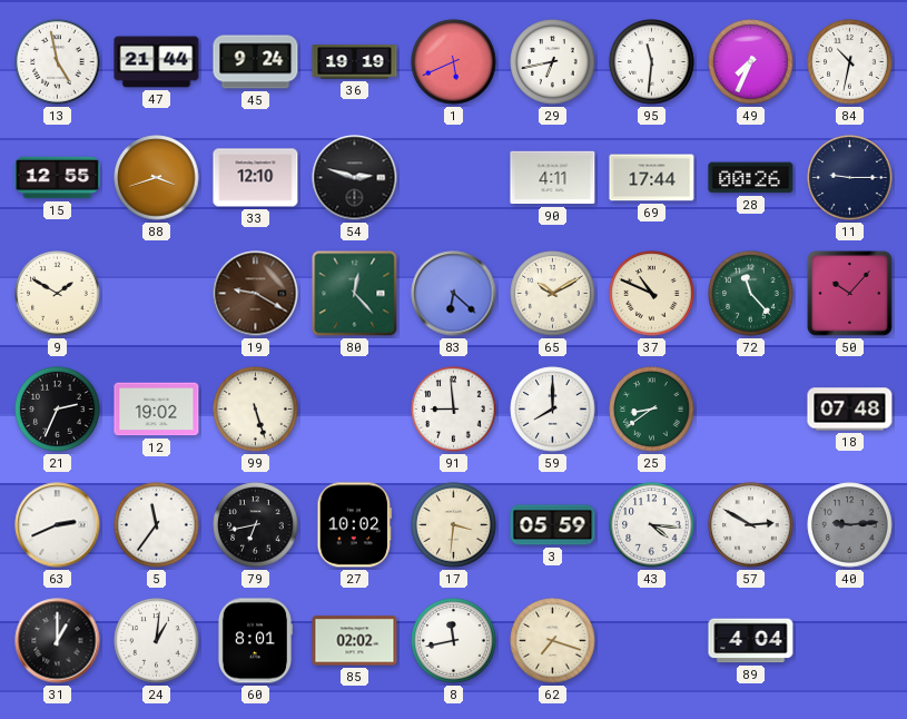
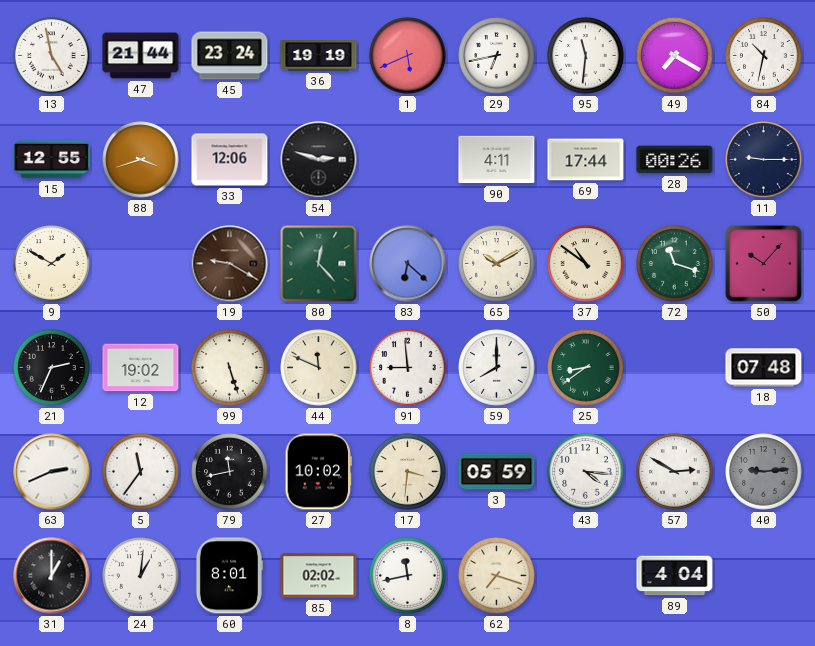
45: 9:24 -> 23:24 (230, 56)
49: 7:34 -> 7:20 (675, 56)
33: 12:10 -> 12:06 (230, 160)
37: 10:49 -> 10:51 (586, 264)
72: 11:23 -> 11:18 (675, 264)
44: none -> 11:49 (319, 368)
79: 6:43 -> 11:43 (230, 472)
